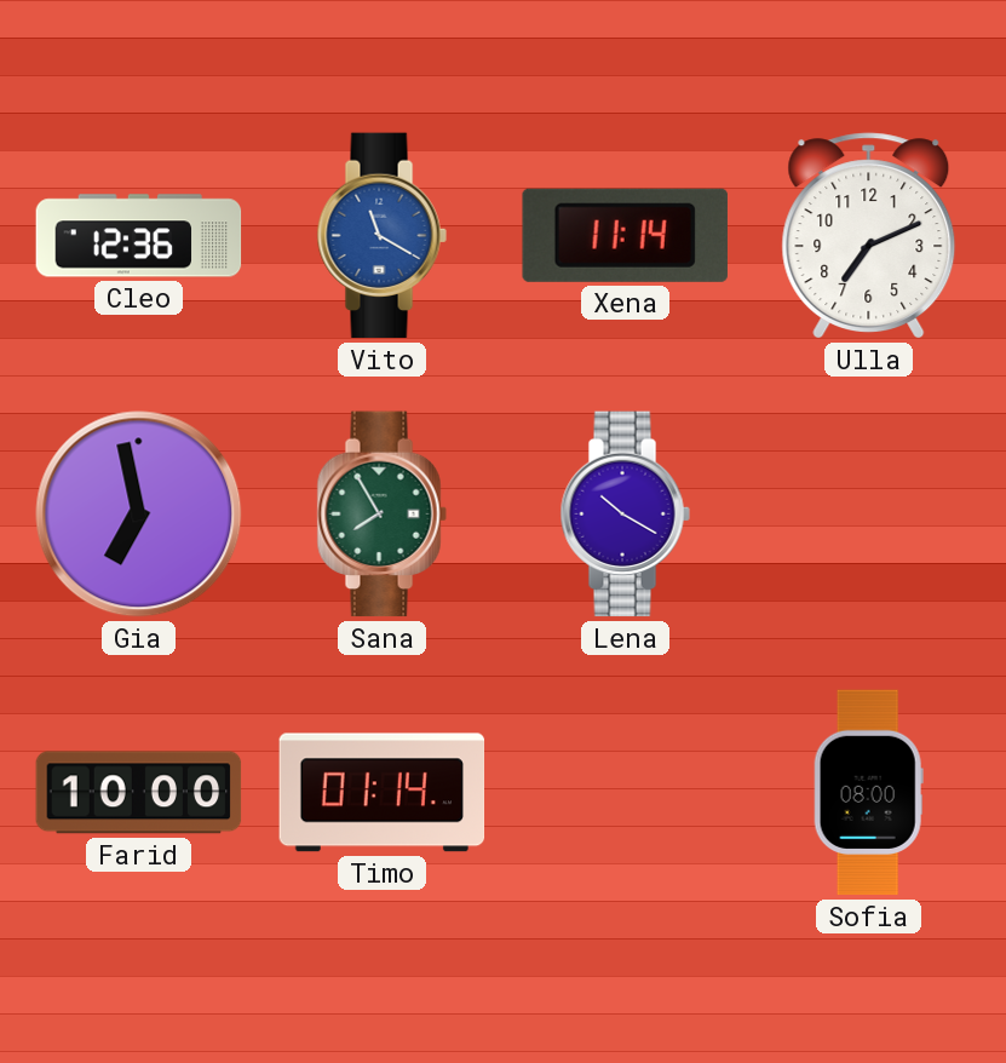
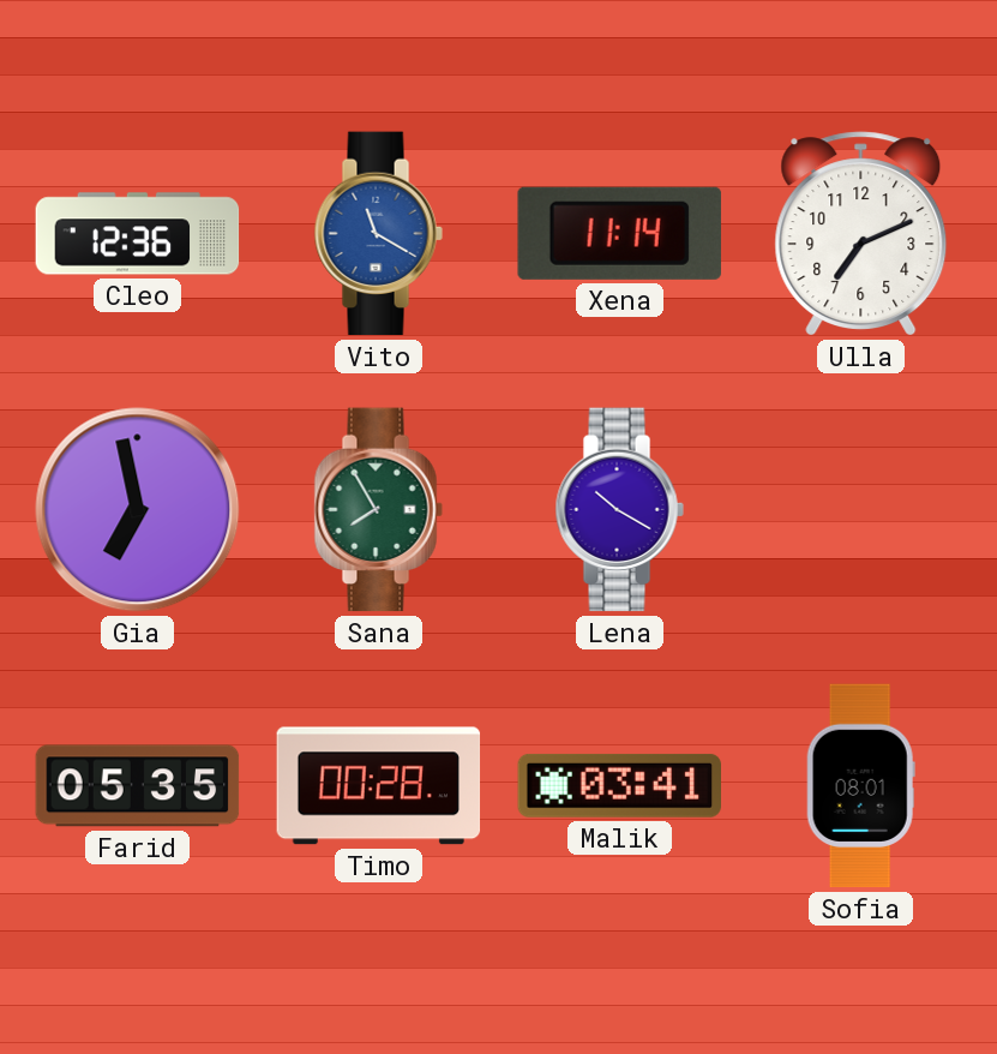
Farid: 10:00 -> 05:35 (138, 786)
Timo: 01:14 -> 00:28 (379, 786)
Malik: none -> 03:41 (620, 785)
Sofia: 08:00 -> 08:01 (860, 786)
